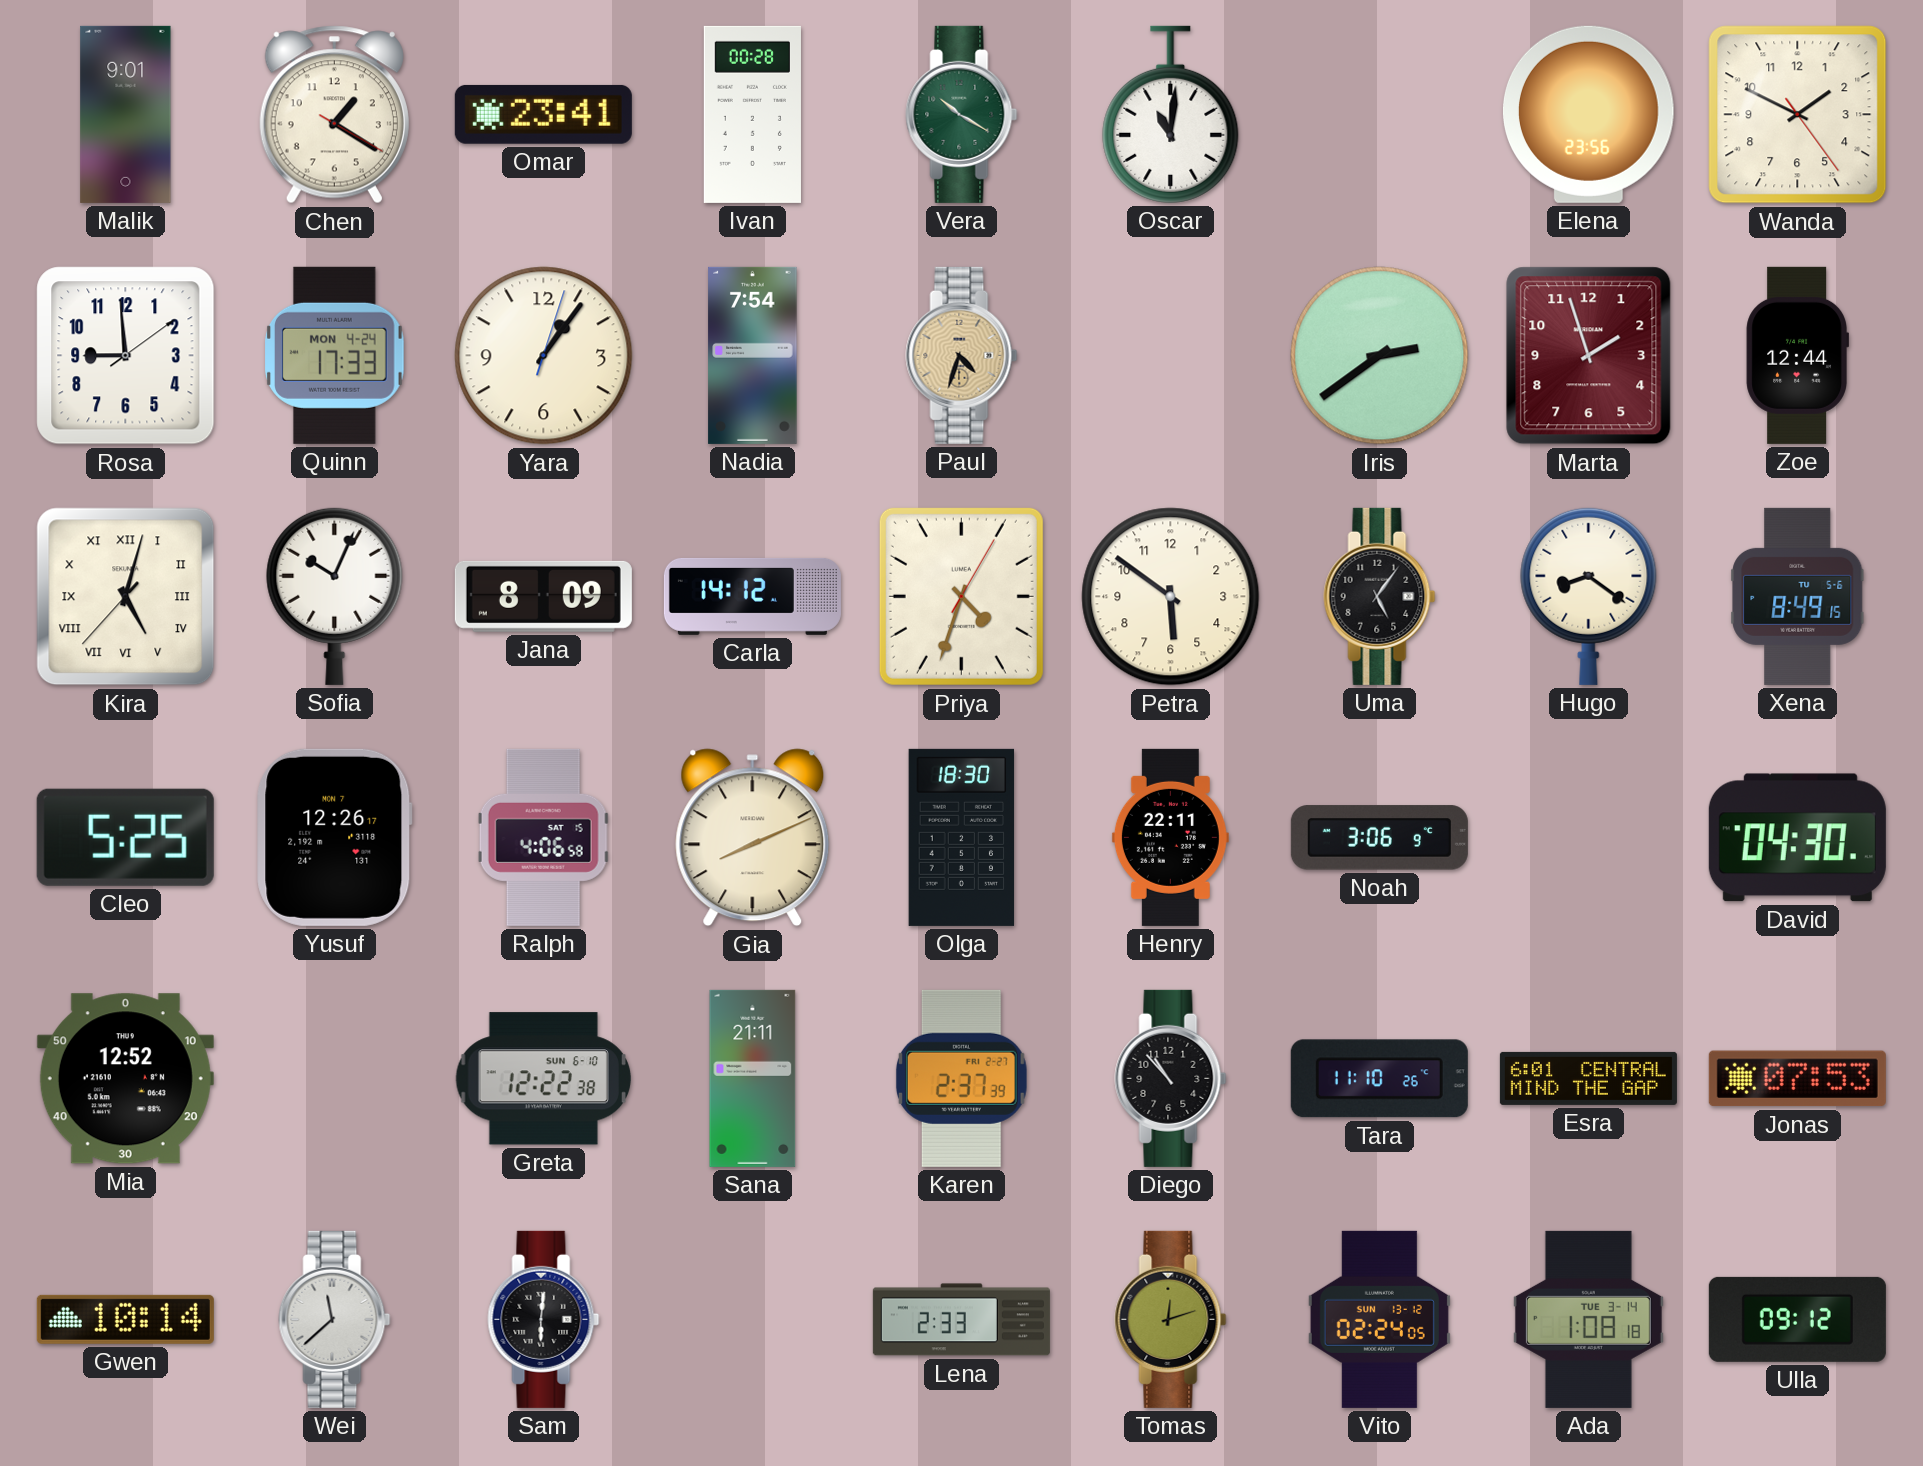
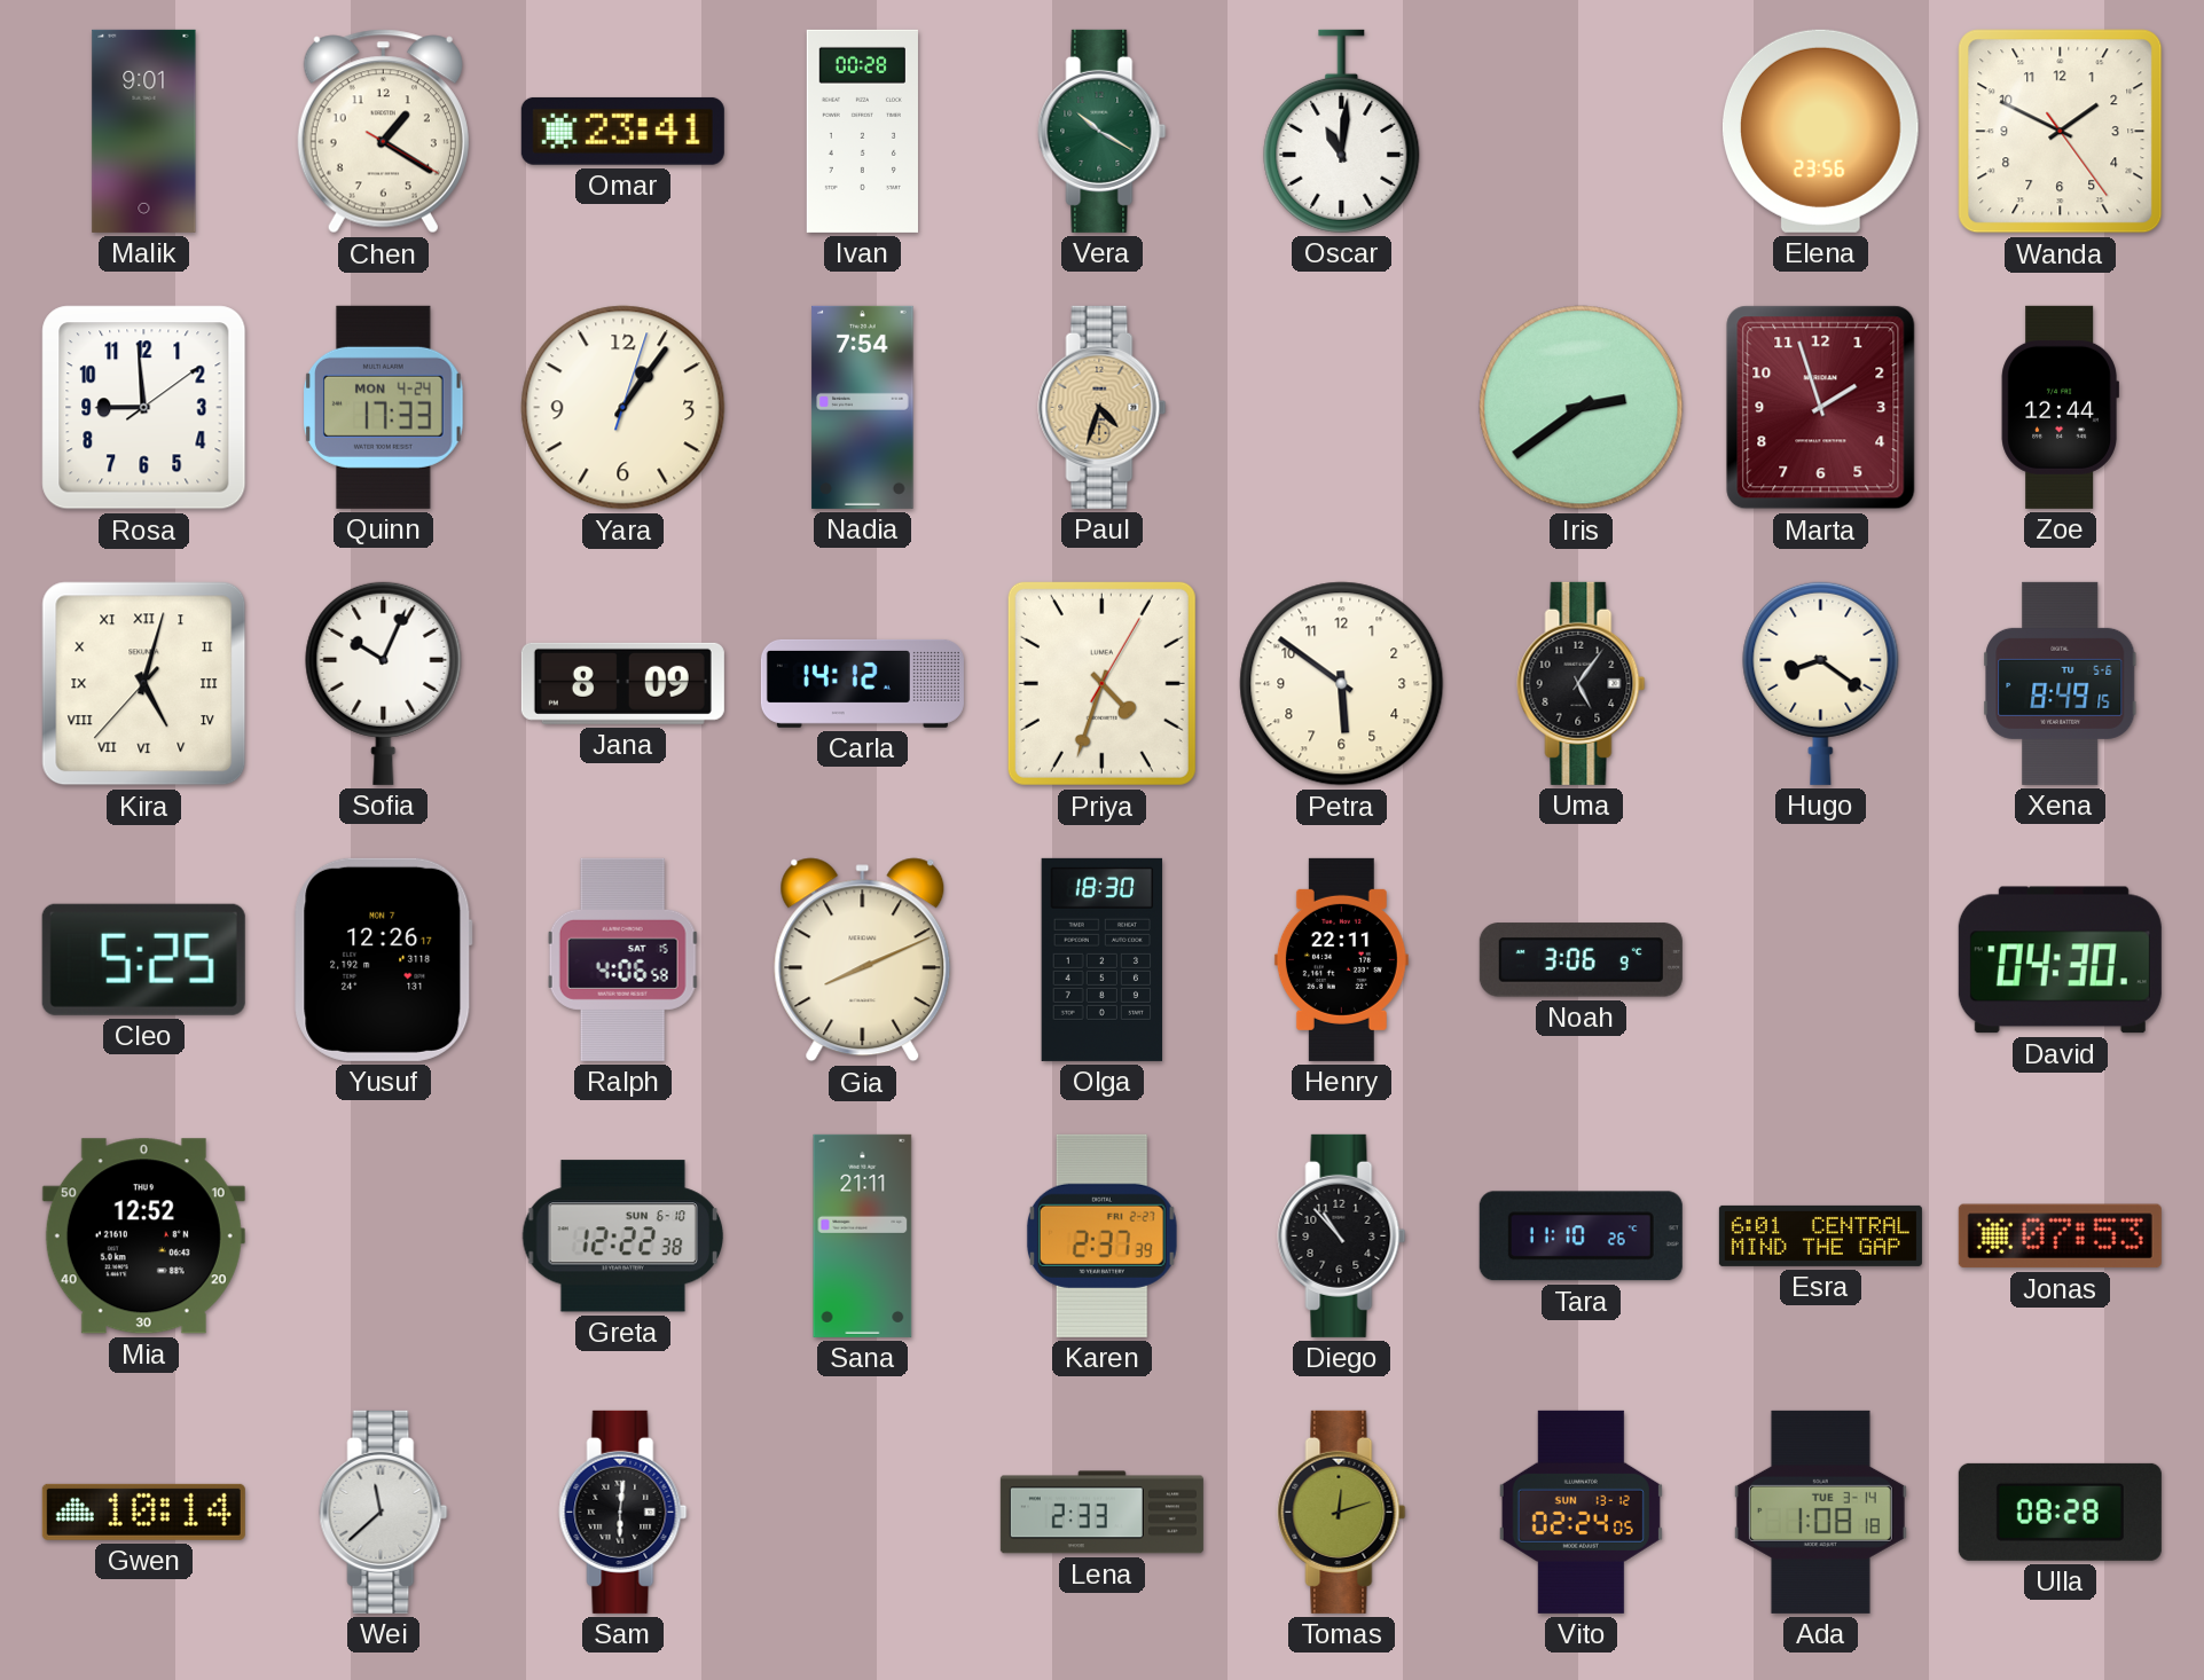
Ulla: 09:12 -> 08:28 (2060, 1512)
